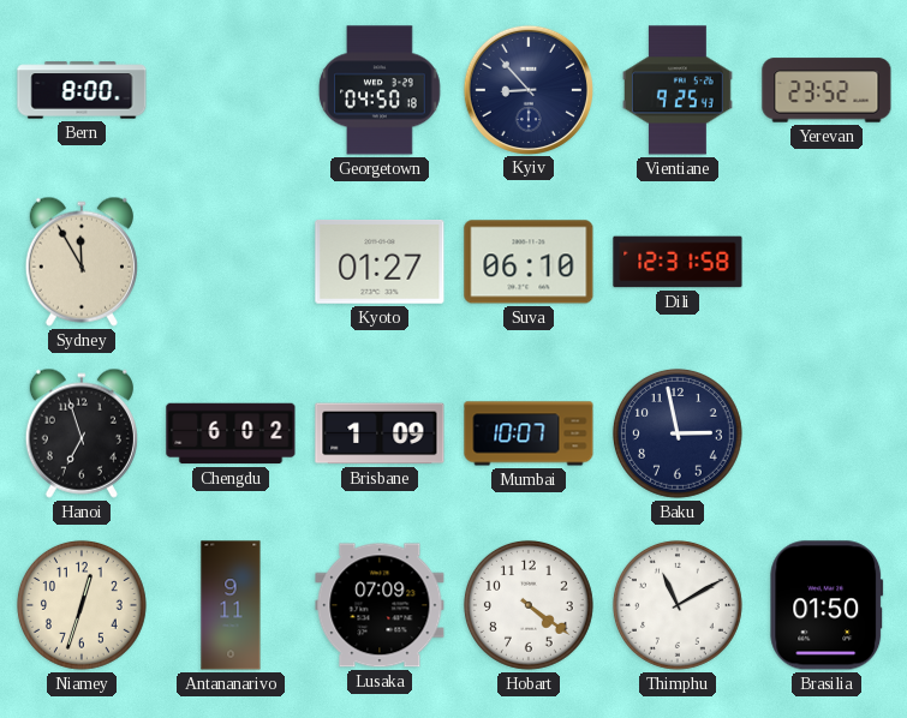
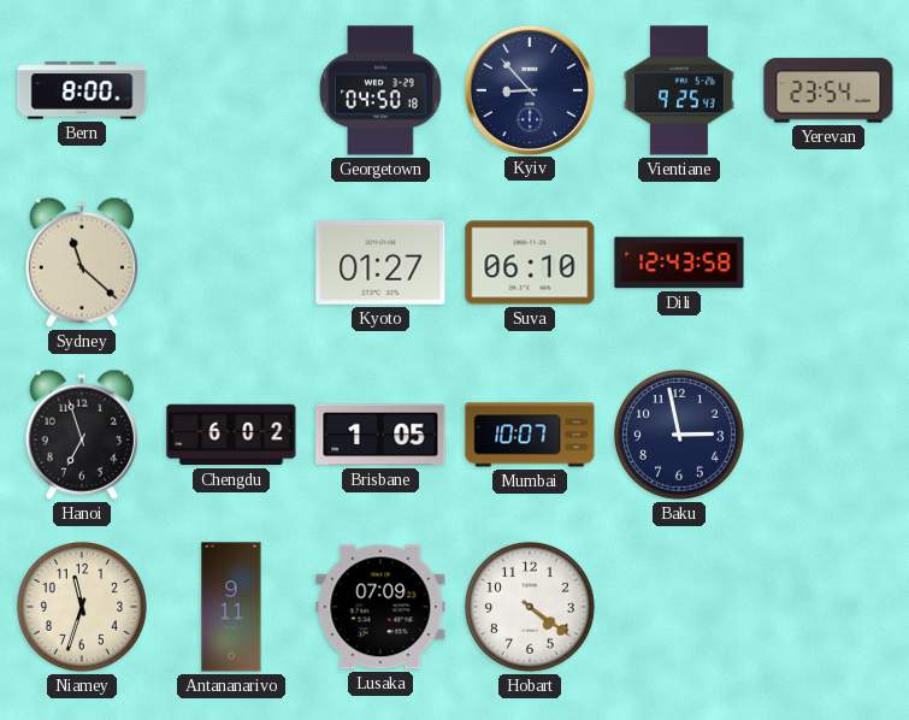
Yerevan: 23:52 -> 23:54 (828, 90)
Sydney: 11:55 -> 11:22 (82, 262)
Dili: 12:31 -> 12:43 (679, 262)
Brisbane: 1:09 -> 1:05 (380, 435)
Niamey: 12:33 -> 11:33 (82, 607)
Thimphu: 11:10 -> none (678, 605)
Brasilia: 01:50 -> none (827, 605)
